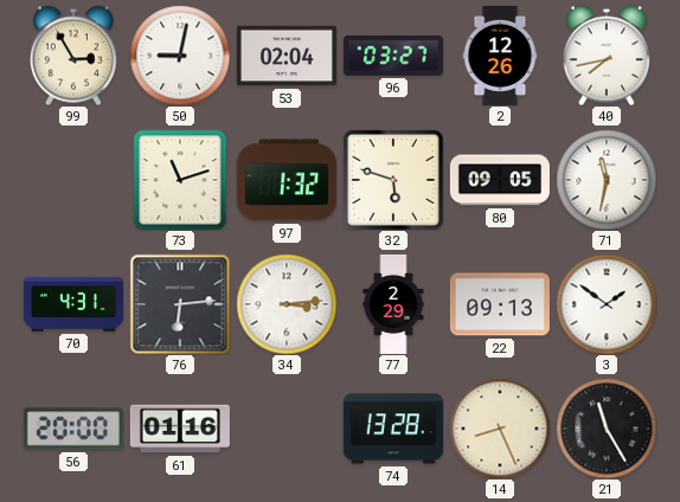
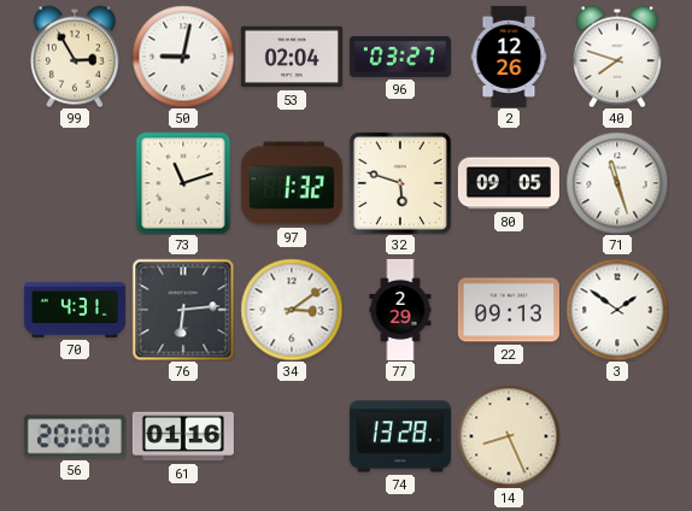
40: 7:43 -> 7:48 (617, 57)
71: 11:32 -> 11:27 (617, 183)
34: 3:14 -> 3:09 (292, 310)
21: 11:25 -> none (607, 429)
